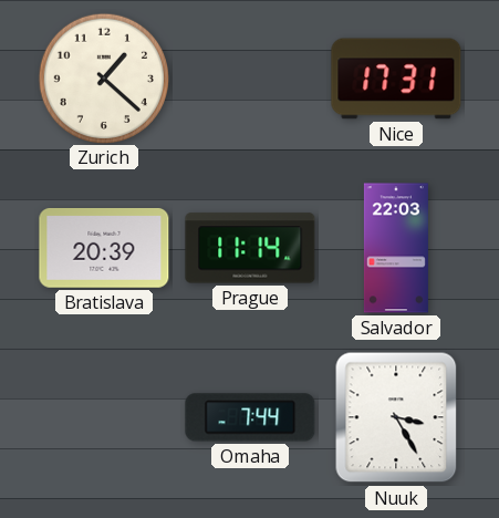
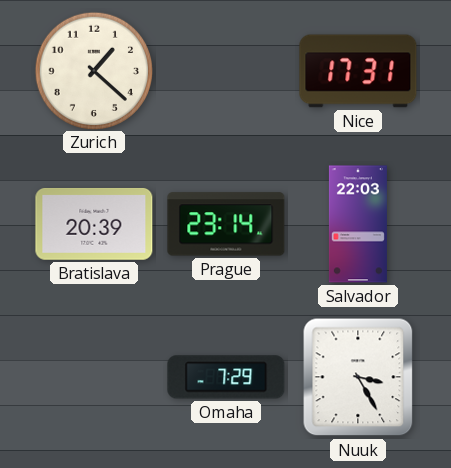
Prague: 11:14 -> 23:14 (226, 224)
Omaha: 7:44 -> 7:29 (226, 377)
